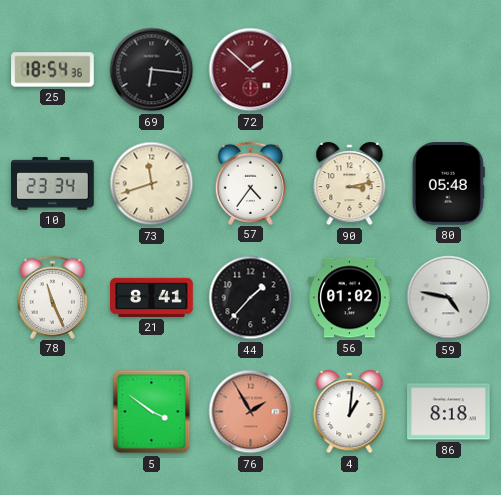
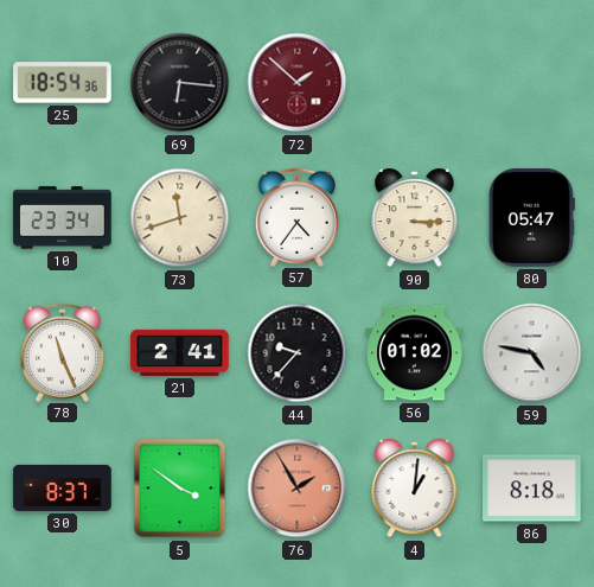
90: 3:13 -> 3:15 (415, 219)
80: 05:48 -> 05:47 (531, 218)
21: 8:41 -> 2:41 (180, 352)
44: 1:37 -> 9:37 (298, 353)
30: none -> 8:37 (63, 487)
